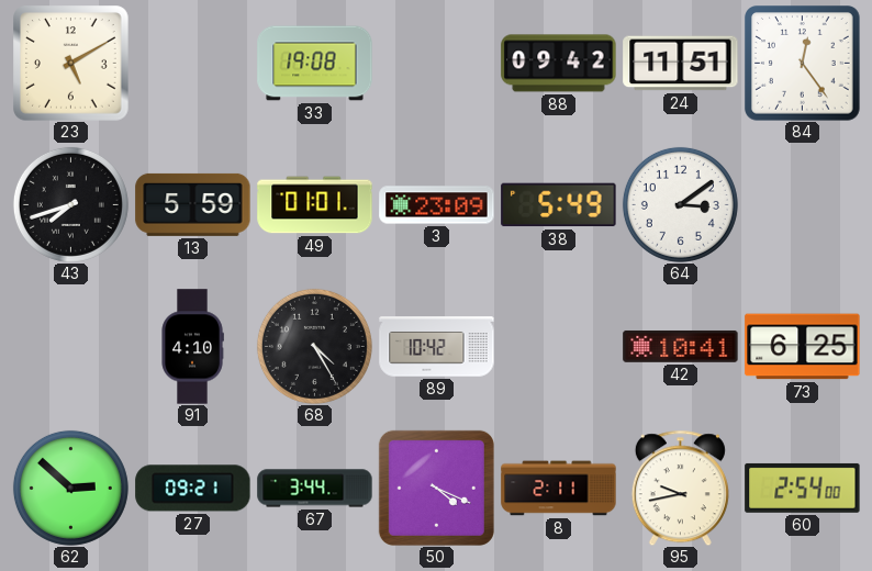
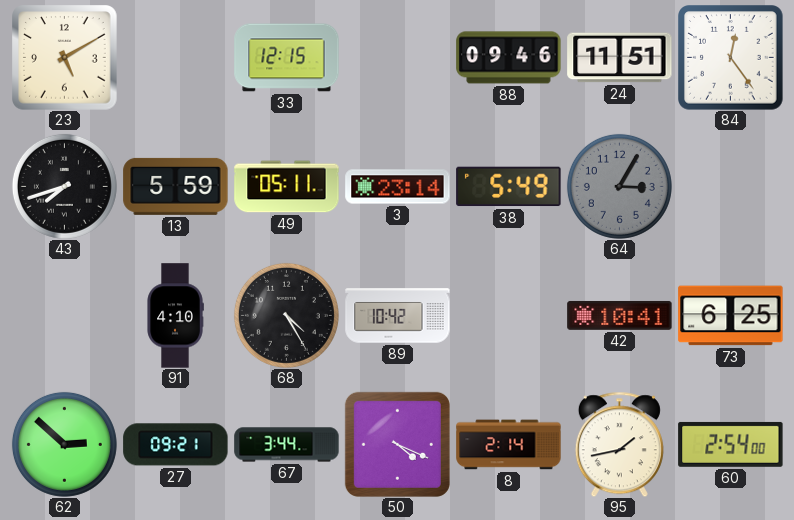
33: 19:08 -> 12:15 (287, 58)
88: 09:42 -> 09:46 (509, 58)
49: 01:01 -> 05:11 (287, 187)
3: 23:09 -> 23:14 (398, 187)
64: 3:09 -> 3:05 (619, 186)
64 dial: white -> grey (619, 186)
8: 2:11 -> 2:14 (509, 445)
95: 9:43 -> 1:43 (619, 444)
